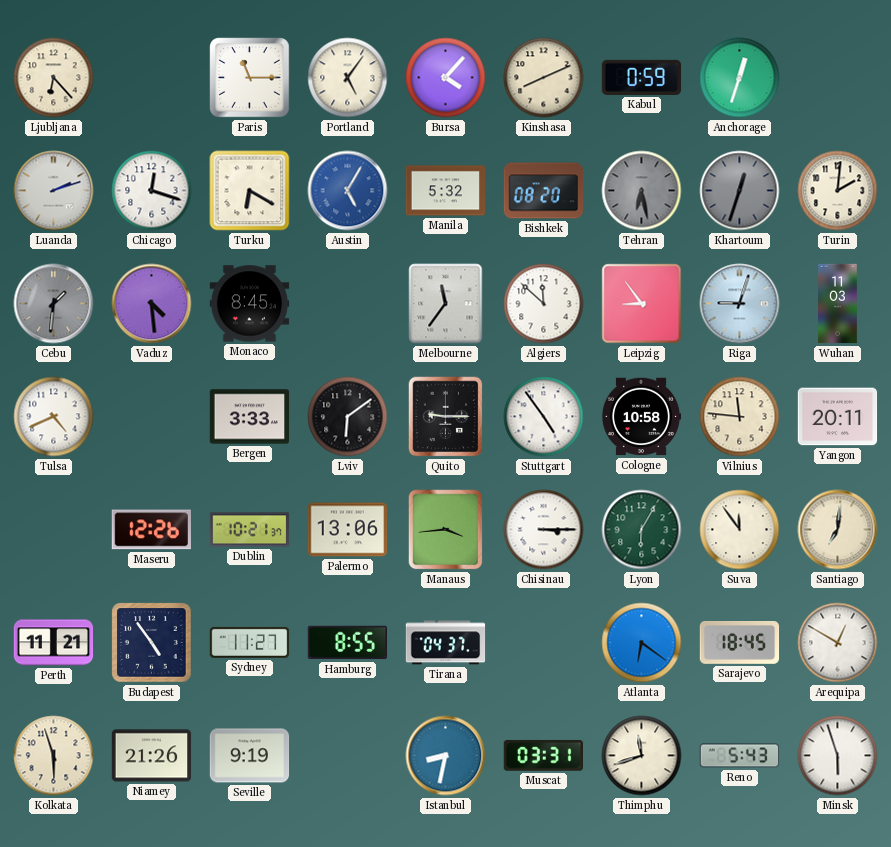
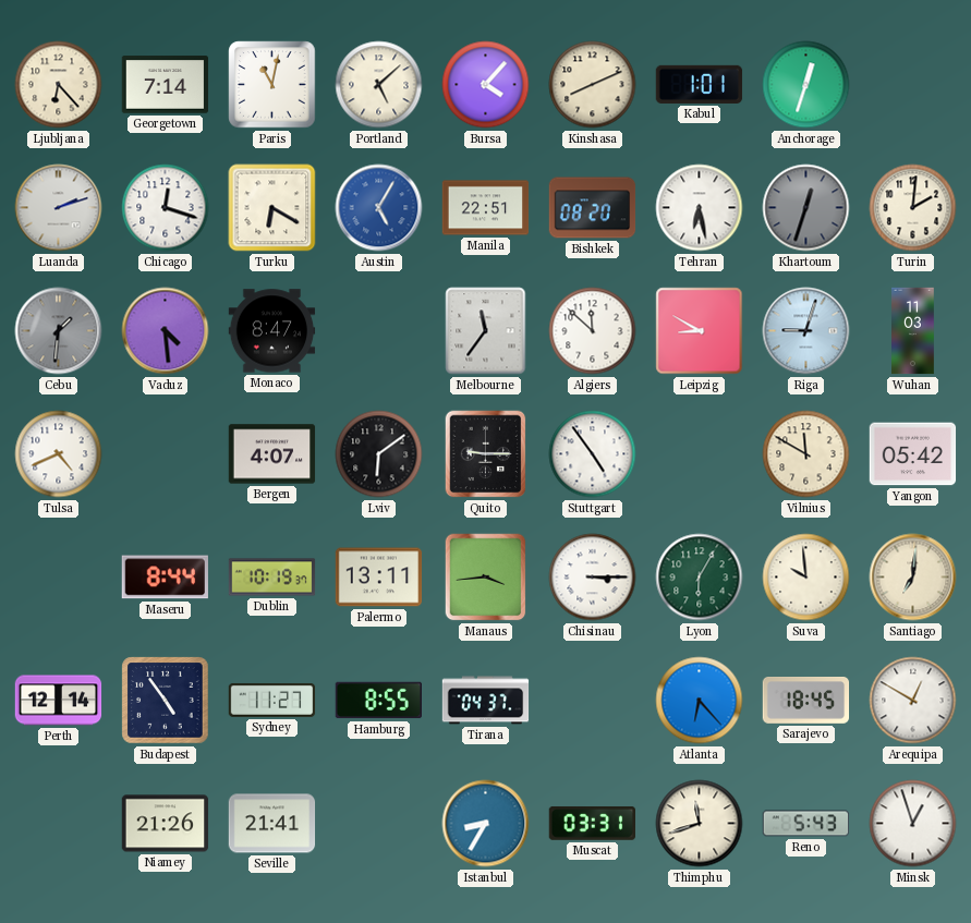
Georgetown: none -> 7:14 (166, 85)
Paris: 11:15 -> 11:02 (272, 85)
Portland: 5:06 -> 5:08 (379, 85)
Kabul: 0:59 -> 1:01 (700, 84)
Manila: 5:32 -> 22:51 (486, 208)
Tehran dial: grey -> white (700, 208)
Monaco: 8:45 -> 8:47 (272, 331)
Leipzig: 8:54 -> 8:50 (700, 331)
Bergen: 3:33 -> 4:07 (272, 454)
Cologne: 10:58 -> none (641, 417)
Vilnius: 11:46 -> 11:50 (806, 454)
Yangon: 20:11 -> 05:42 (913, 454)
Maseru: 12:26 -> 8:44 (165, 578)
Dublin: 10:21 -> 10:19 (272, 578)
Palermo: 13:06 -> 13:11 (379, 578)
Suva: 11:54 -> 9:59 (806, 578)
Perth: 11:21 -> 12:14 (59, 701)
Atlanta: 6:21 -> 6:23 (700, 701)
Kolkata: 5:57 -> none (54, 756)
Seville: 9:19 -> 21:41 (272, 824)
Istanbul: 8:32 -> 8:35 (486, 824)
Minsk: 5:57 -> 12:57 (913, 824)
